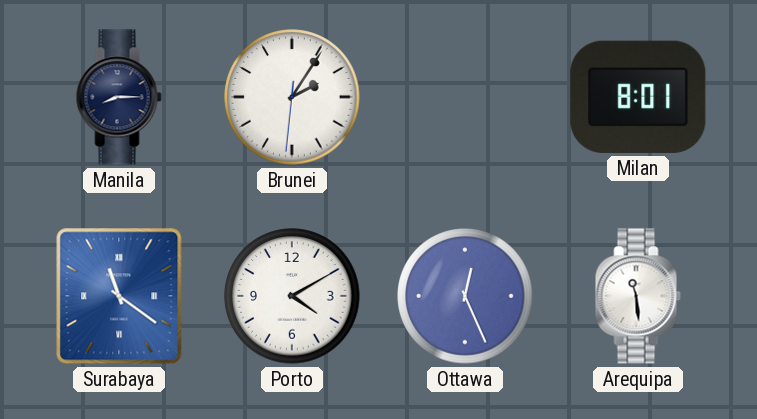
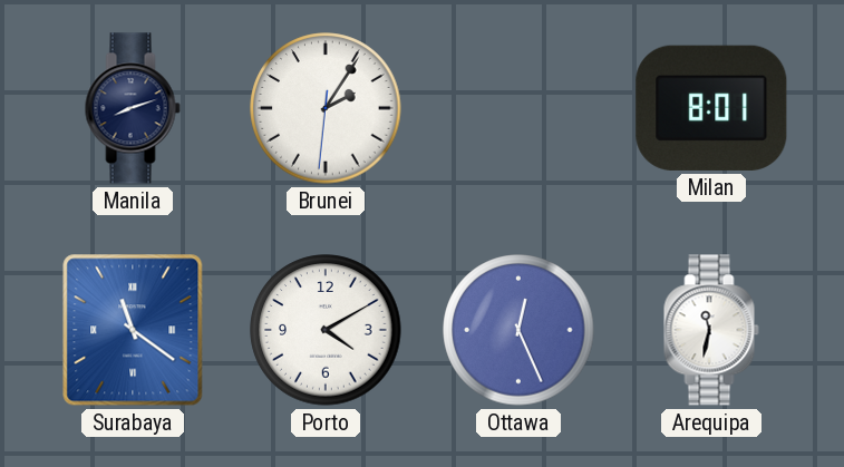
Manila: 8:15 -> 8:12 (133, 108)
Arequipa: 11:29 -> 11:32 (711, 330)
